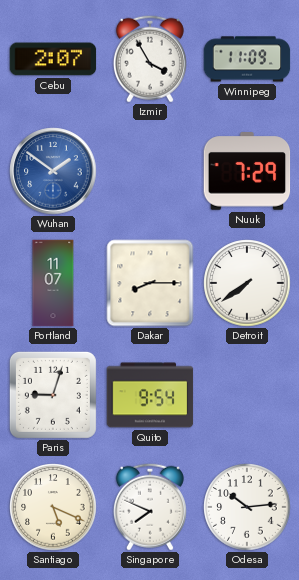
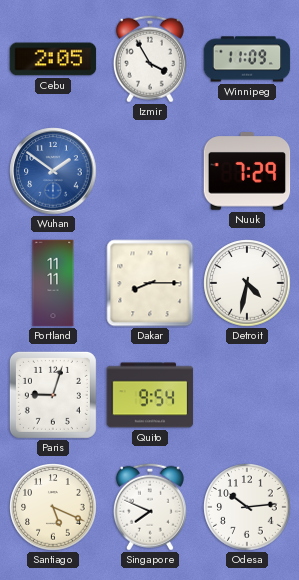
Cebu: 2:07 -> 2:05 (53, 59)
Portland: 11:07 -> 11:11 (53, 283)
Detroit: 7:39 -> 4:32 (247, 283)
